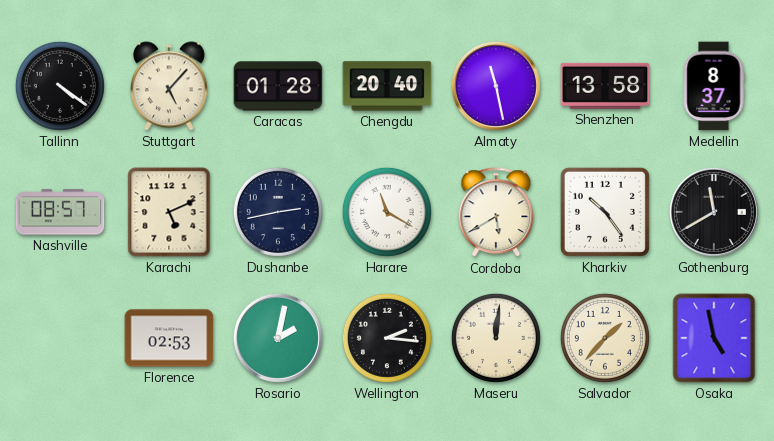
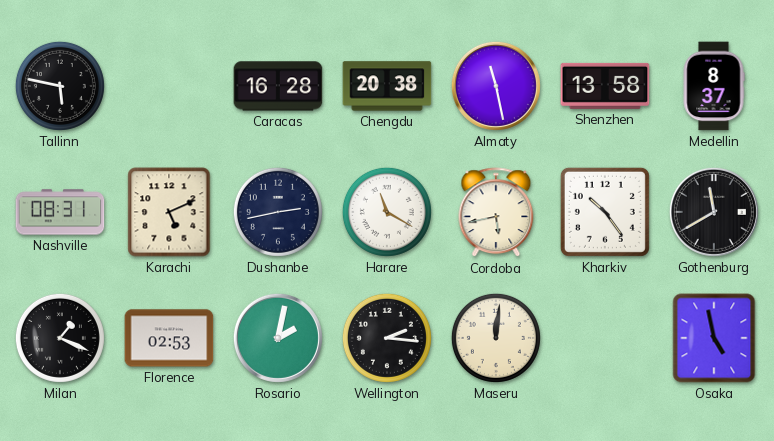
Tallinn: 4:21 -> 5:47 (60, 86)
Stuttgart: 5:07 -> none (169, 86)
Caracas: 01:28 -> 16:28 (278, 86)
Chengdu: 20:40 -> 20:38 (387, 86)
Nashville: 08:57 -> 08:31 (60, 212)
Cordoba: 5:40 -> 5:43 (496, 213)
Milan: none -> 1:19 (60, 338)
Salvador: 1:37 -> none (605, 338)
